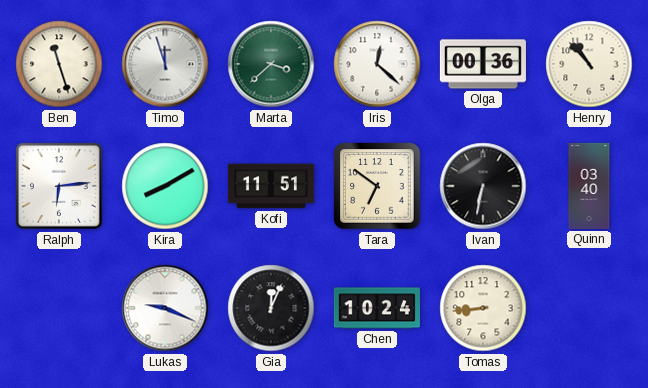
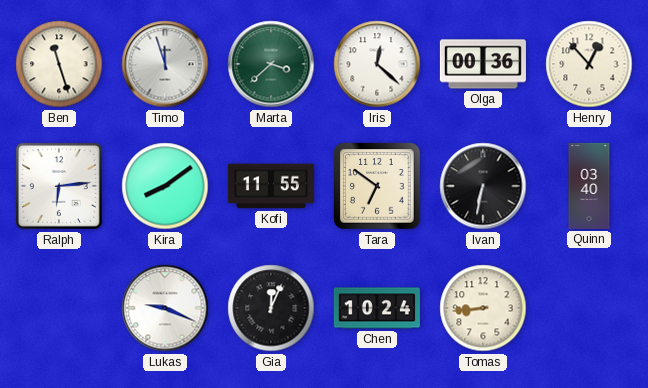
Henry: 10:53 -> 12:53 (589, 64)
Kira: 8:10 -> 8:09 (165, 186)
Kofi: 11:51 -> 11:55 (271, 186)
